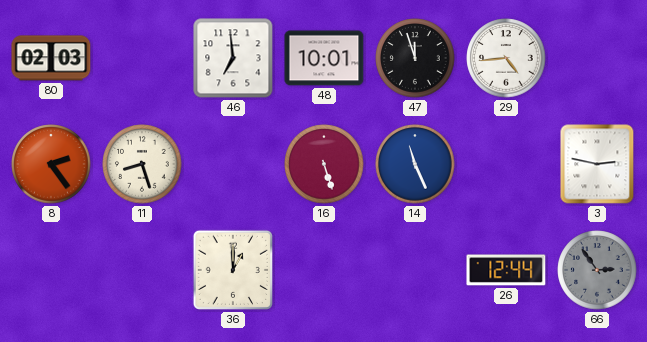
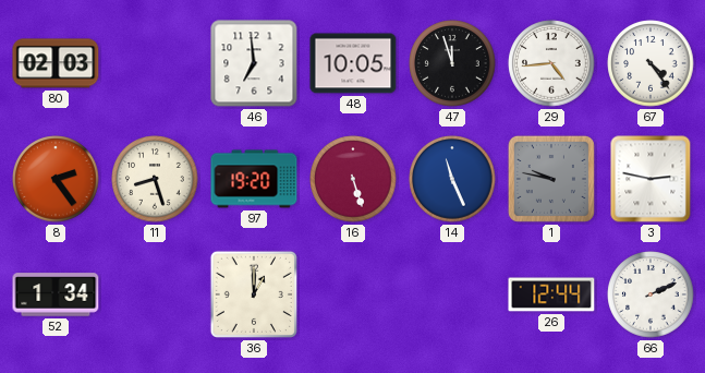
48: 10:01 -> 10:05 (353, 63)
67: none -> 4:24 (651, 63)
97: none -> 19:20 (254, 179)
1: none -> 9:47 (551, 179)
52: none -> 1:34 (56, 294)
66: 2:54 -> 2:11 (651, 294)
66 dial: grey -> white (651, 294)
